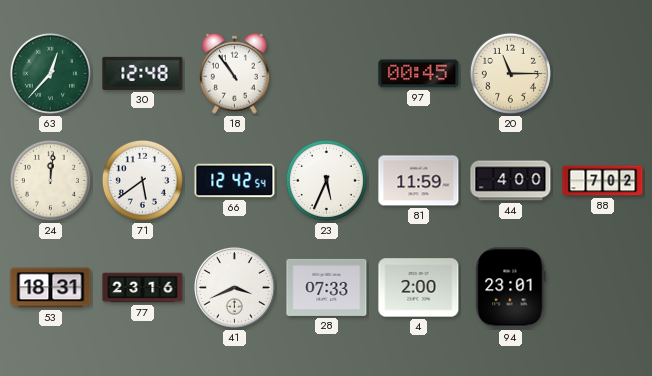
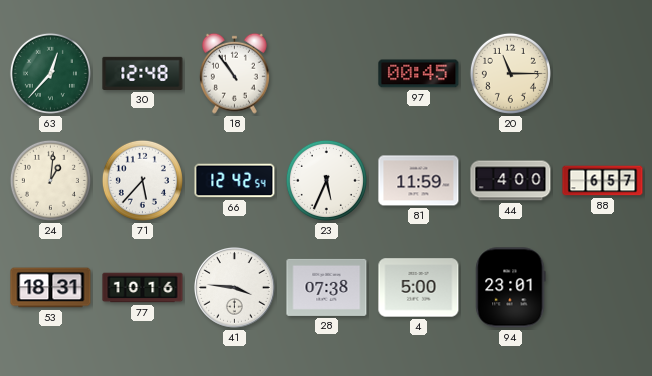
24: 12:01 -> 1:01 (50, 180)
71: 5:39 -> 5:37 (142, 180)
88: 7:02 -> 6:57 (603, 181)
77: 23:16 -> 10:16 (143, 288)
41: 3:41 -> 3:46 (235, 288)
28: 07:33 -> 07:38 (327, 287)
4: 2:00 -> 5:00 (419, 288)
